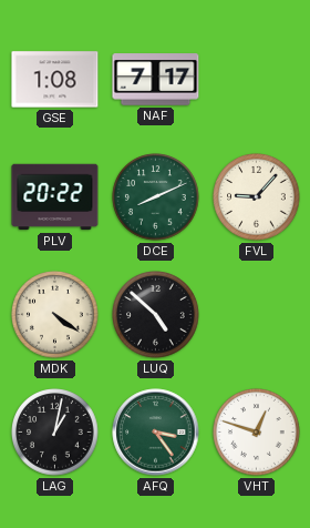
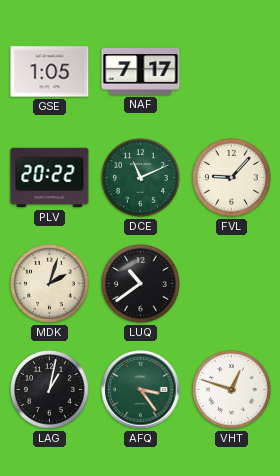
GSE: 1:08 -> 1:05 (50, 72)
DCE: 8:11 -> 11:11 (141, 178)
MDK: 4:21 -> 2:03 (50, 284)
LUQ: 4:52 -> 10:39 (141, 284)
